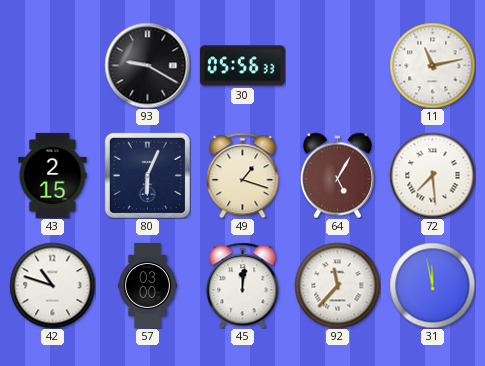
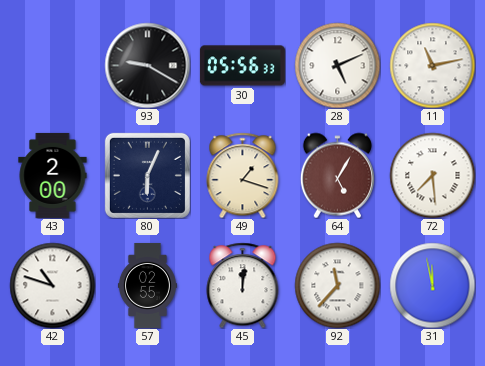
28: none -> 5:11 (337, 65)
43: 2:15 -> 2:00 (53, 175)
57: 03:00 -> 02:55 (147, 285)
